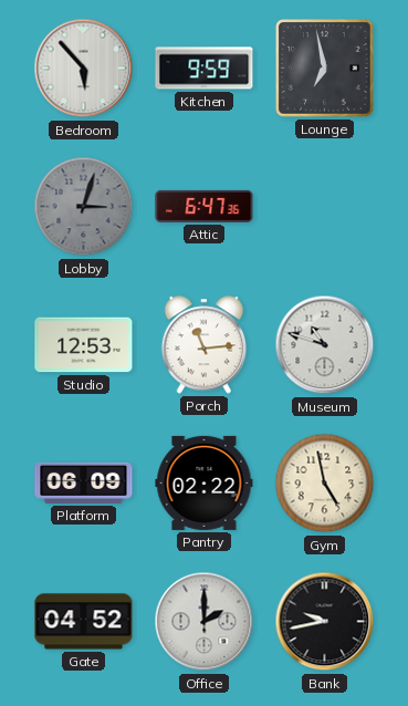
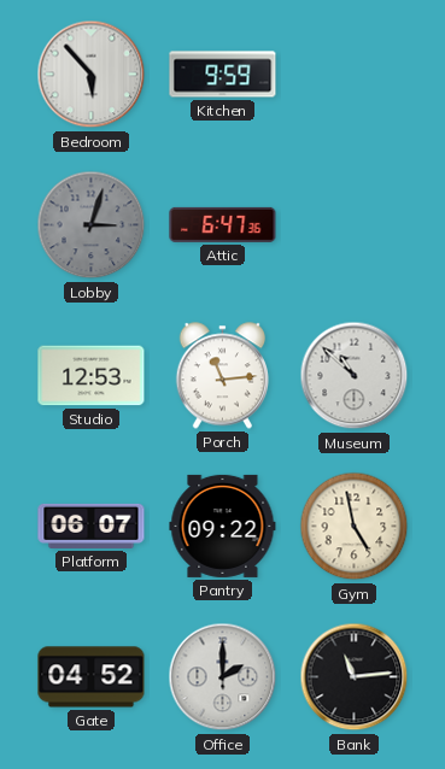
Lounge: 6:58 -> none (325, 69)
Museum: 10:48 -> 10:52 (355, 376)
Platform: 06:09 -> 06:07 (92, 526)
Pantry: 02:22 -> 09:22 (223, 526)
Bank: 9:43 -> 11:14 (355, 677)
